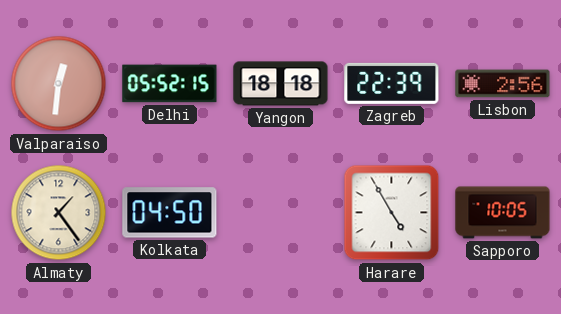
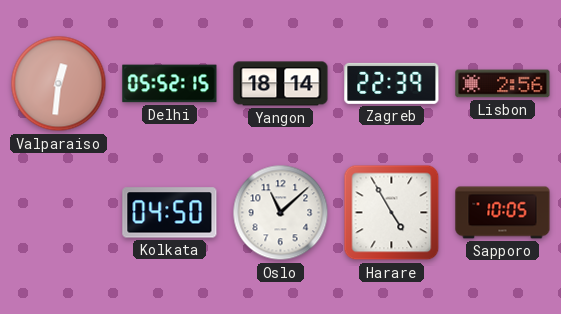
Yangon: 18:18 -> 18:14 (281, 84)
Almaty: 1:24 -> none (59, 213)
Oslo: none -> 11:08 (281, 213)
